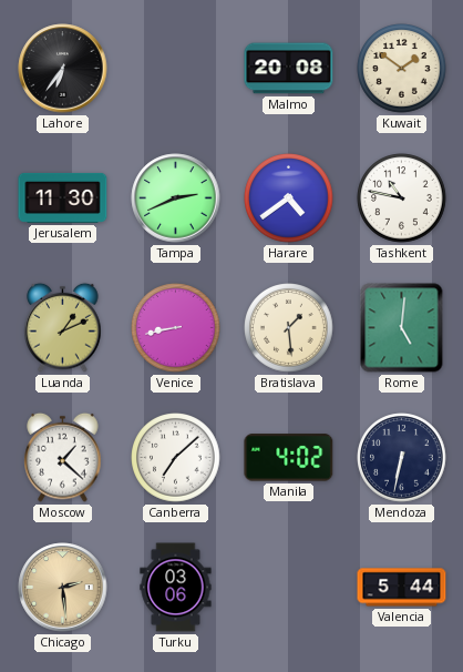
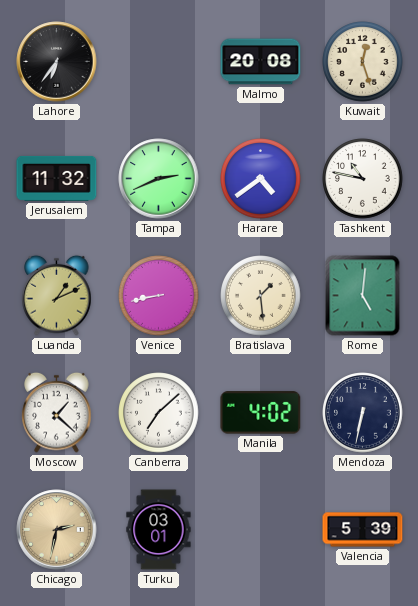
Kuwait: 1:51 -> 12:27 (363, 62)
Jerusalem: 11:30 -> 11:32 (57, 178)
Chicago: 2:29 -> 2:32 (57, 530)
Turku: 03:06 -> 03:01 (159, 530)
Valencia: 5:44 -> 5:39 (363, 530)
